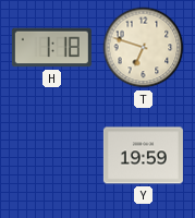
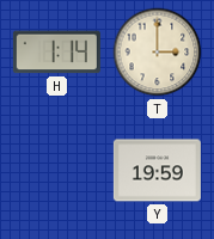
H: 1:18 -> 1:14 (56, 53)
T: 6:48 -> 3:00 (158, 53)
